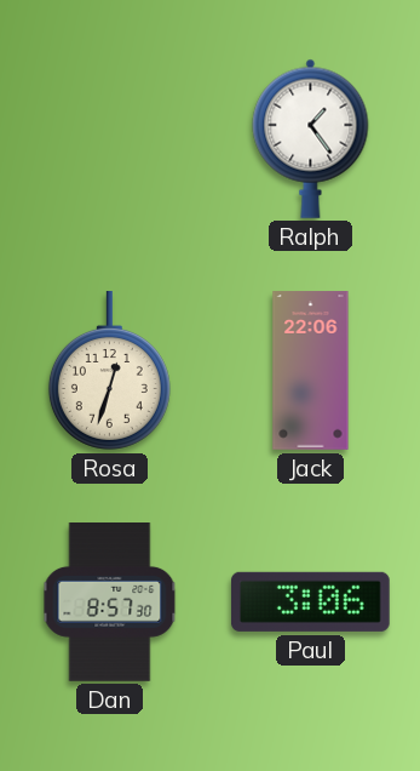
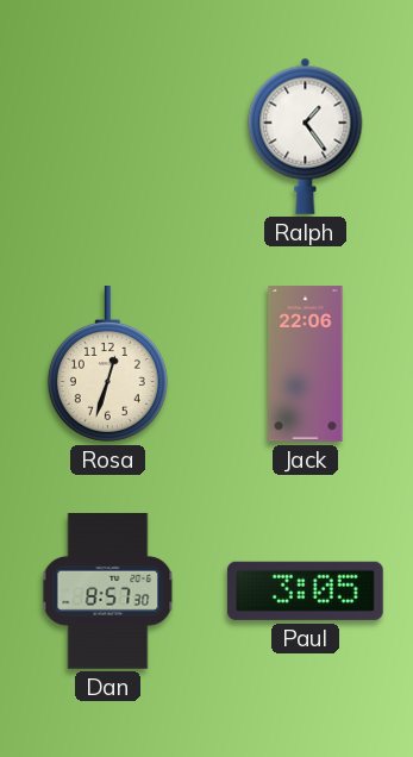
Paul: 3:06 -> 3:05 (305, 590)
